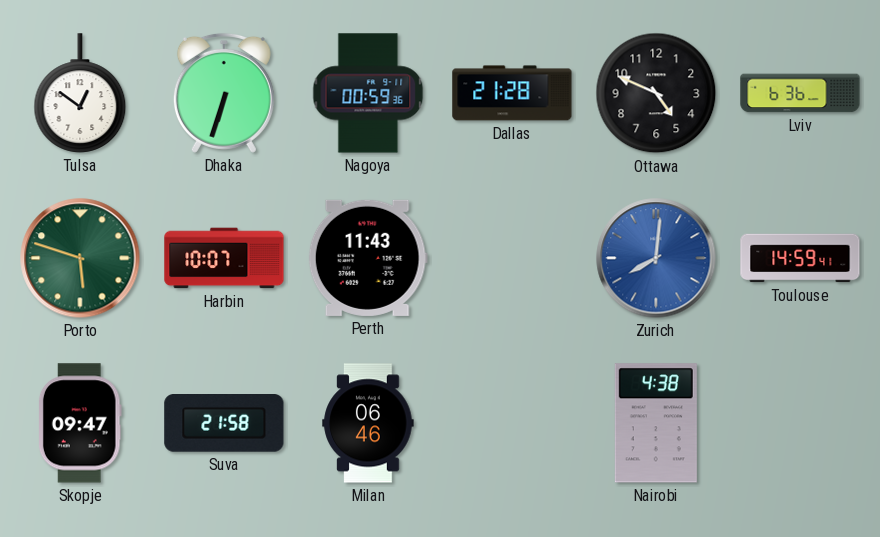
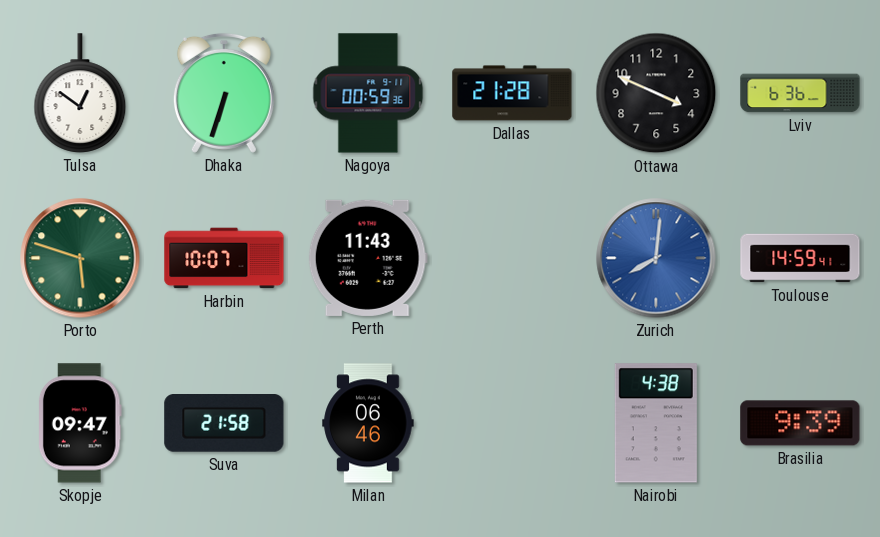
Ottawa: 4:49 -> 3:49 (656, 93)
Brasilia: none -> 9:39 (800, 423)
